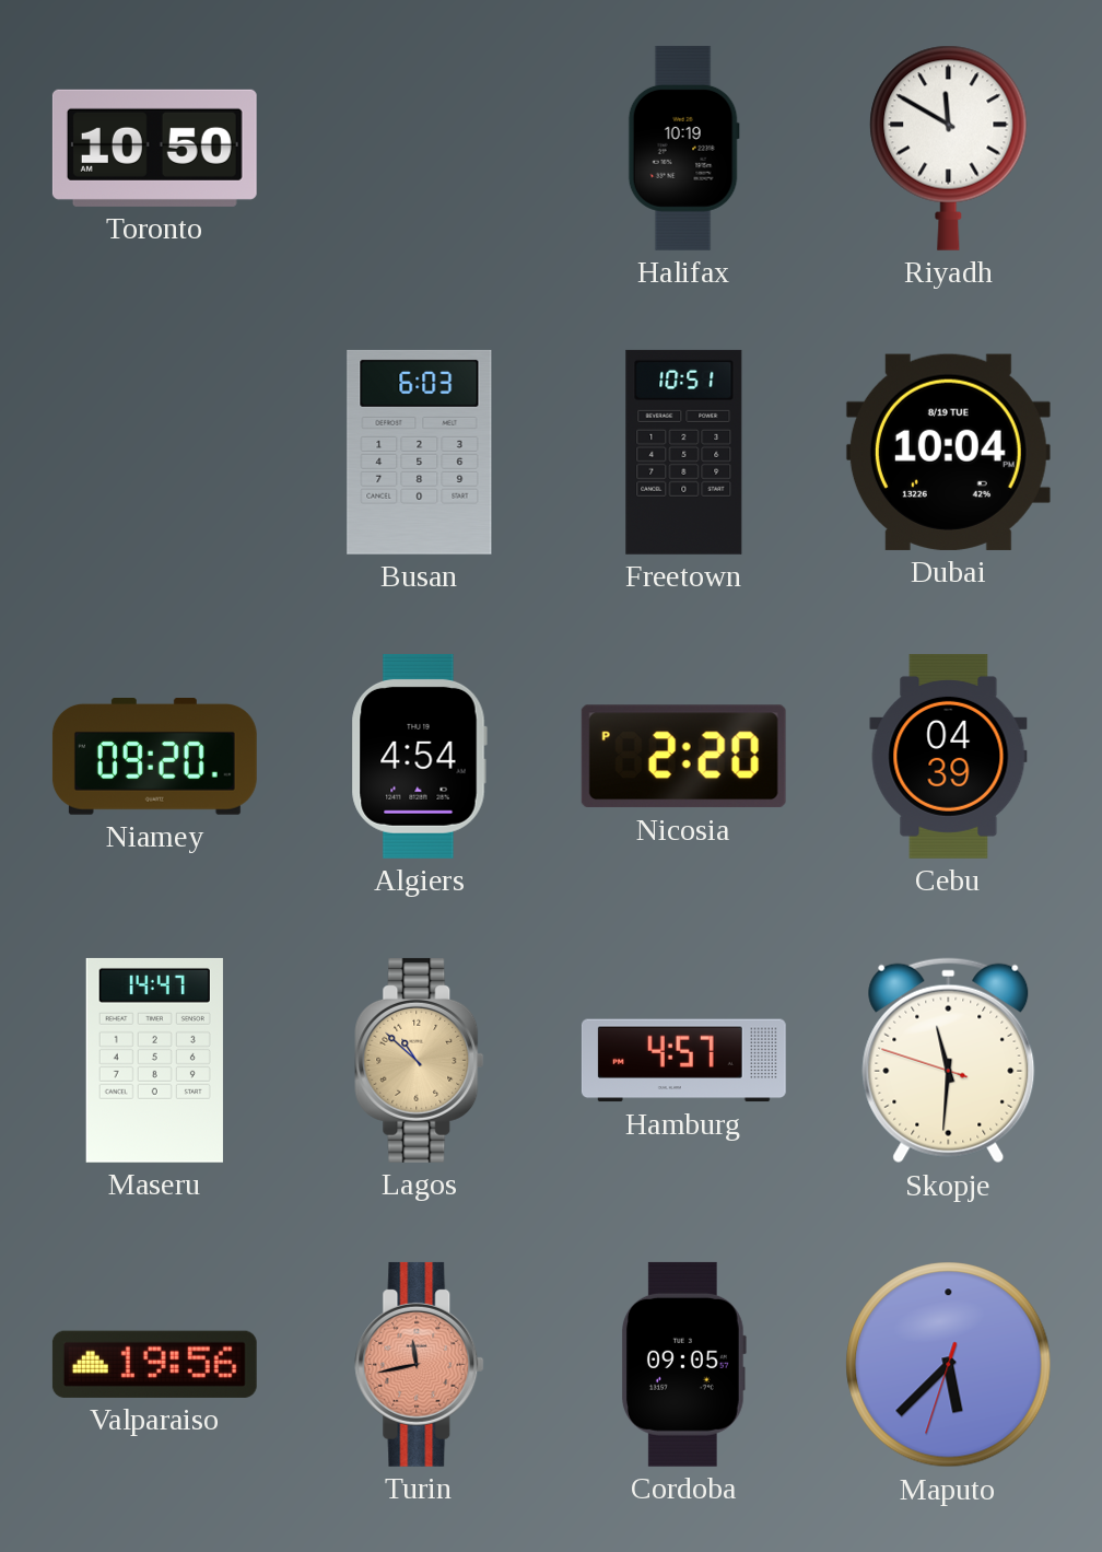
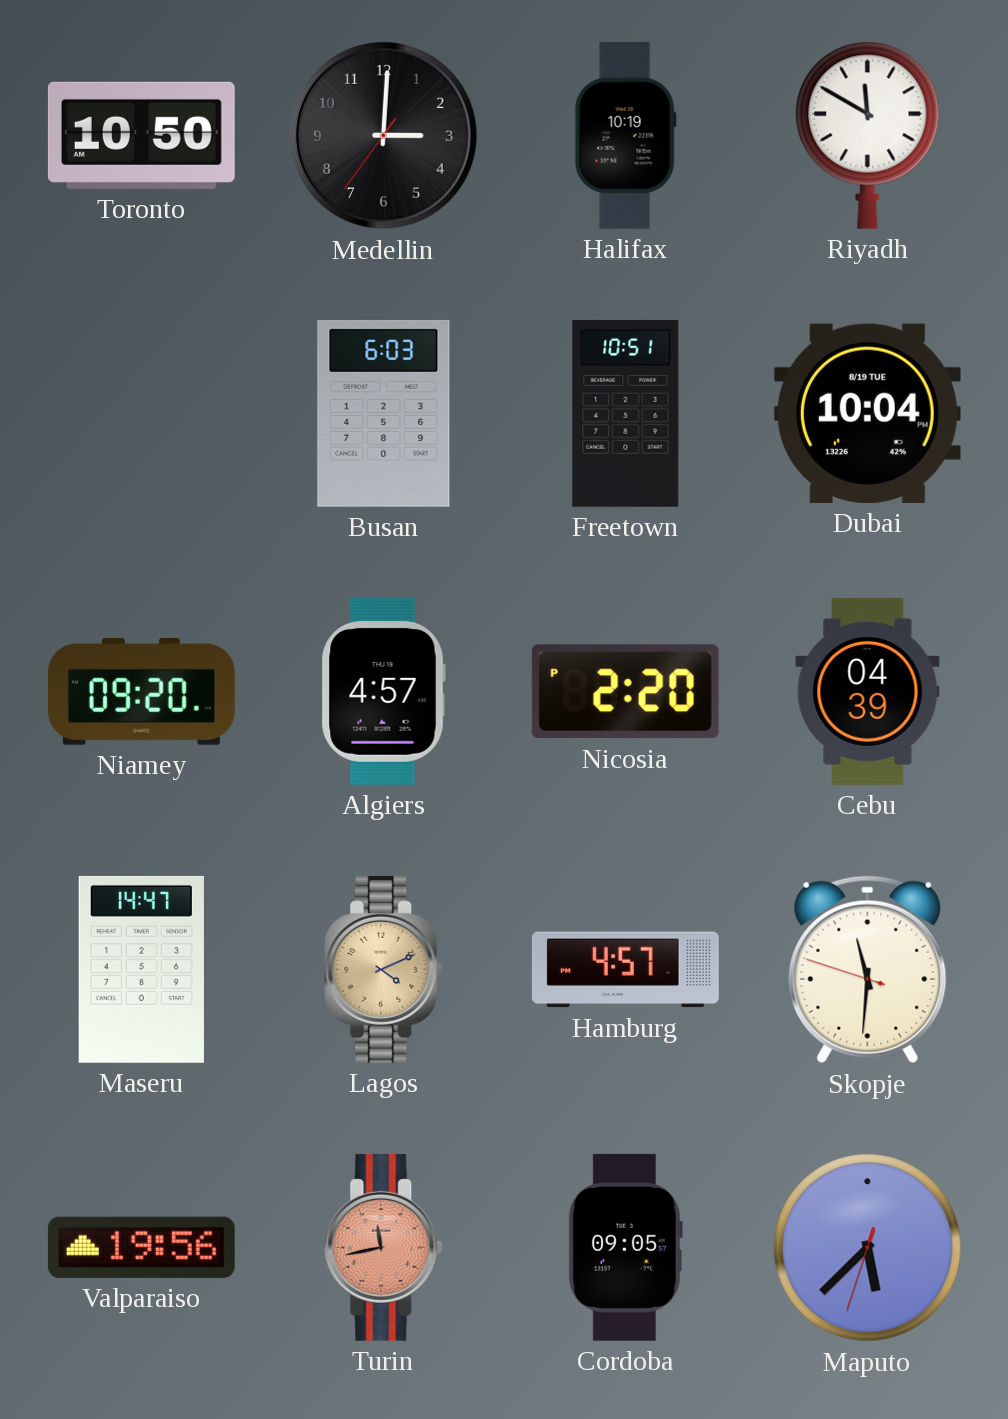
Medellin: none -> 3:00 (384, 136)
Algiers: 4:54 -> 4:57 (383, 691)
Lagos: 10:52 -> 4:11 (384, 969)
